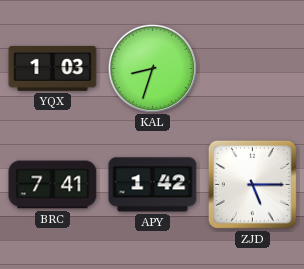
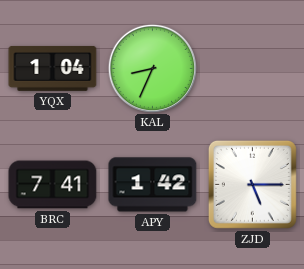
YQX: 1:03 -> 1:04 (53, 68)
KAL: 8:33 -> 8:34 (152, 68)
